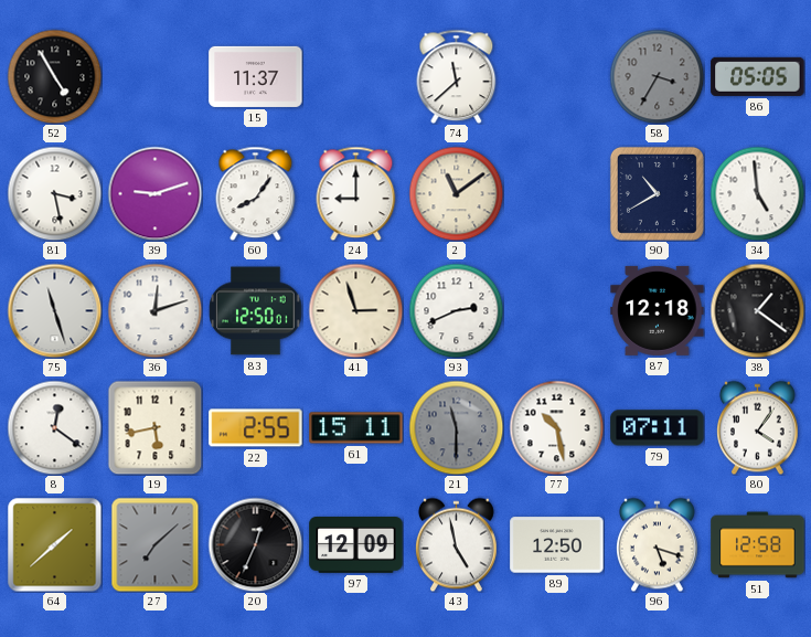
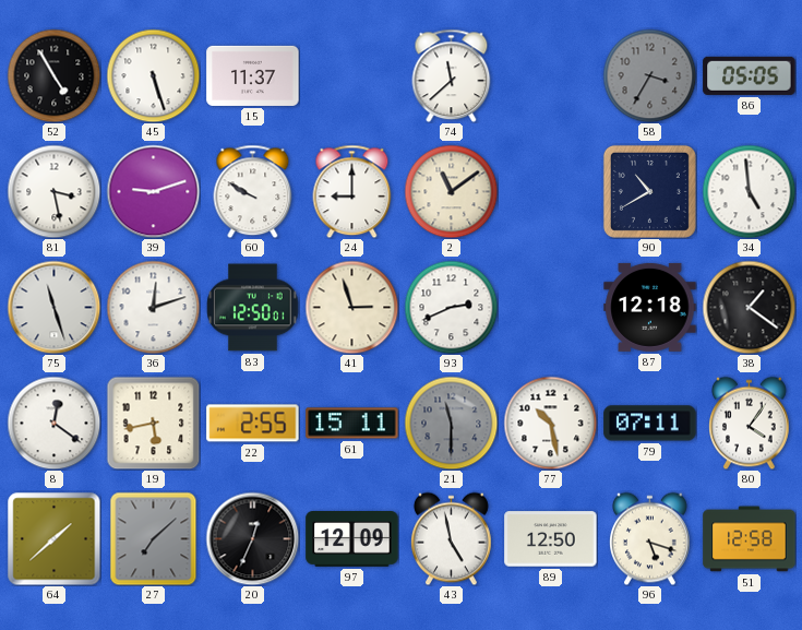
45: none -> 5:27 (153, 75)
60: 8:06 -> 9:50 (253, 191)
